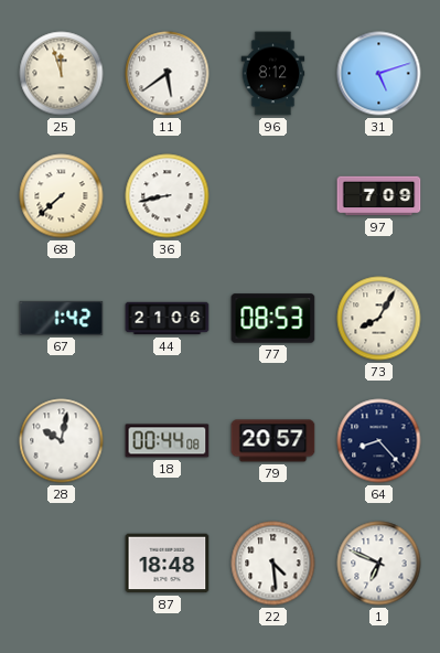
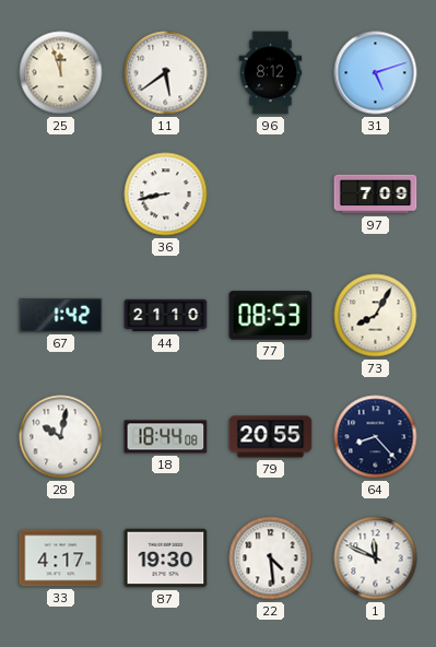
68: 7:38 -> none (62, 196)
44: 21:06 -> 21:10 (166, 316)
18: 00:44 -> 18:44 (166, 437)
79: 20:57 -> 20:55 (271, 437)
33: none -> 4:17 (61, 558)
87: 18:48 -> 19:30 (166, 558)
1: 6:49 -> 11:49 (376, 558)
